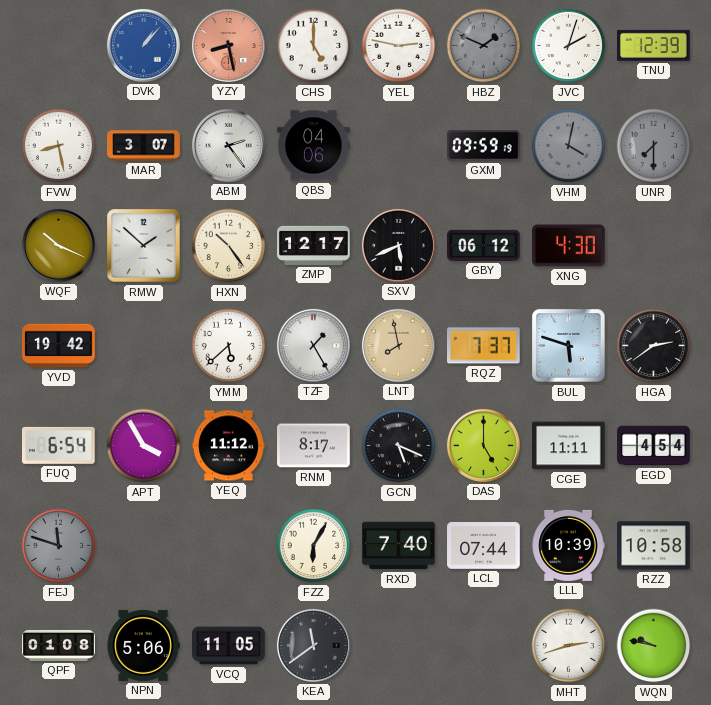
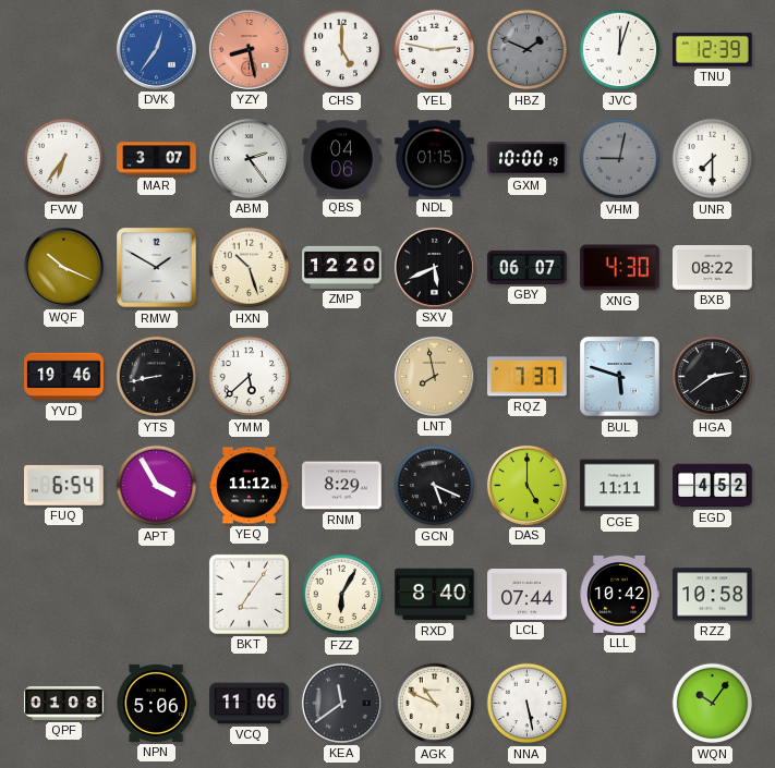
DVK: 1:07 -> 12:36 (156, 49)
JVC: 2:03 -> 12:03 (620, 50)
FVW: 8:28 -> 6:36 (64, 159)
NDL: none -> 01:15 (435, 159)
GXM: 09:59 -> 10:00 (528, 159)
VHM: 4:02 -> 9:02 (620, 159)
UNR dial: grey -> white (713, 159)
RMW: 1:52 -> 1:50 (157, 268)
HXN: 10:24 -> 10:27 (250, 268)
ZMP: 12:17 -> 12:20 (342, 267)
GBY: 06:12 -> 06:07 (528, 267)
BXB: none -> 08:22 (713, 268)
YVD: 19:42 -> 19:46 (64, 377)
YTS: none -> 8:43 (157, 377)
TZF: 1:25 -> none (313, 345)
RNM: 8:17 -> 8:29 (342, 486)
EGD: 4:54 -> 4:52 (713, 486)
FEJ: 11:48 -> none (59, 546)
BKT: none -> 7:06 (249, 594)
RXD: 7:40 -> 8:40 (435, 595)
LLL: 10:39 -> 10:42 (619, 594)
VCQ: 11:05 -> 11:06 (250, 704)
AGK: none -> 10:49 (435, 704)
NNA: none -> 5:28 (528, 704)
MHT: 2:42 -> none (569, 646)
WQN: 9:47 -> 10:06 (713, 704)
